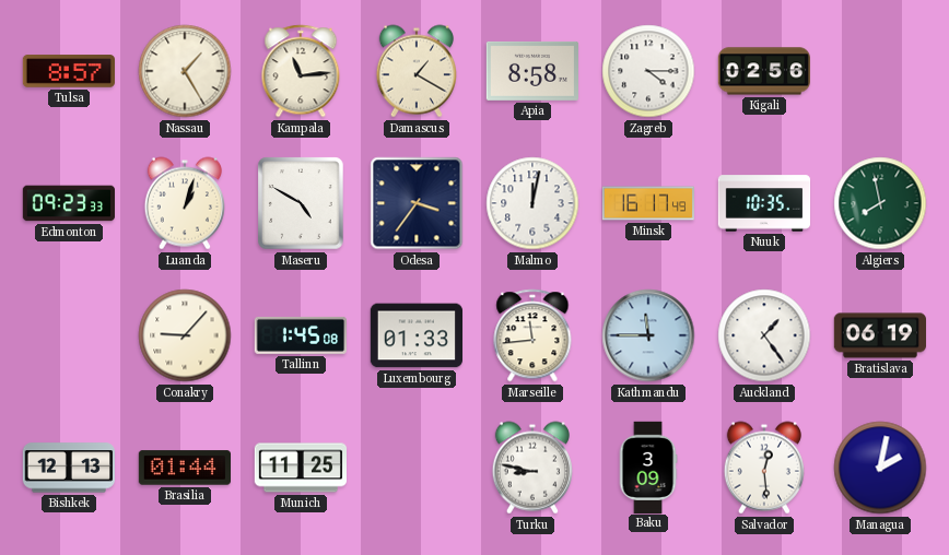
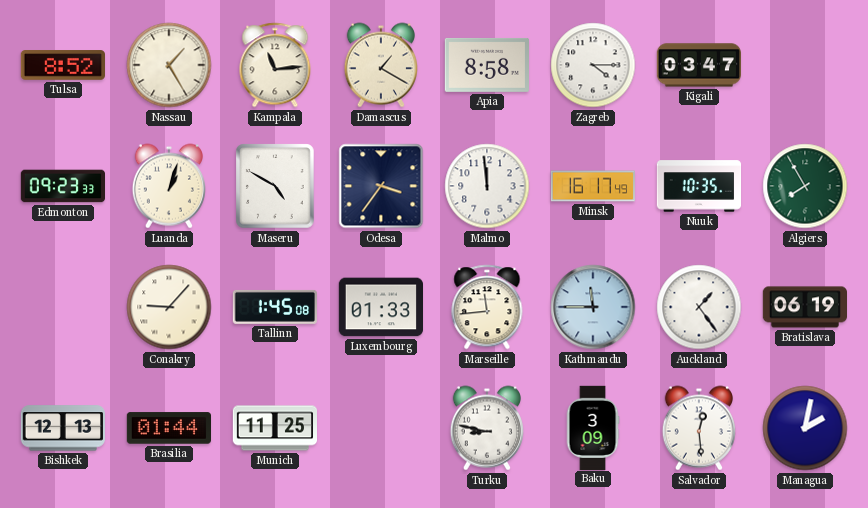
Tulsa: 8:57 -> 8:52 (62, 65)
Kigali: 02:56 -> 03:47 (698, 65)
Malmo: 12:02 -> 11:59 (487, 186)
Algiers: 7:58 -> 7:55 (805, 186)
